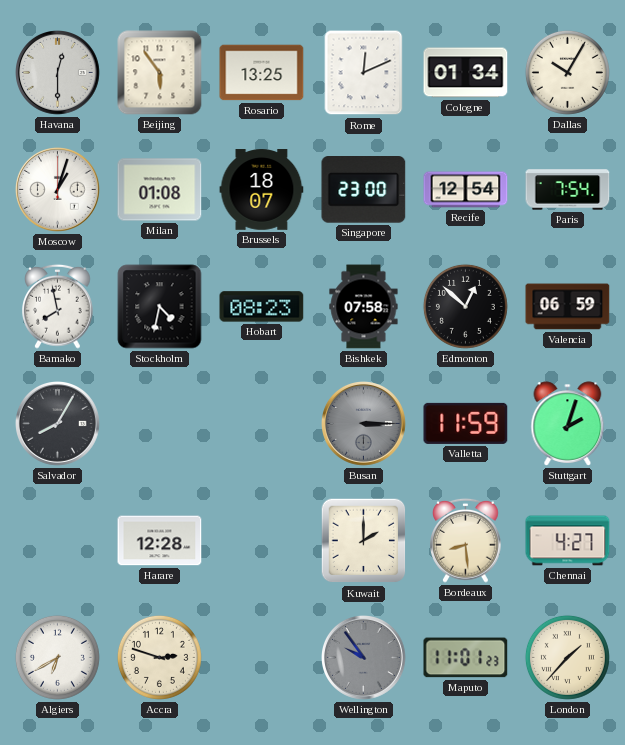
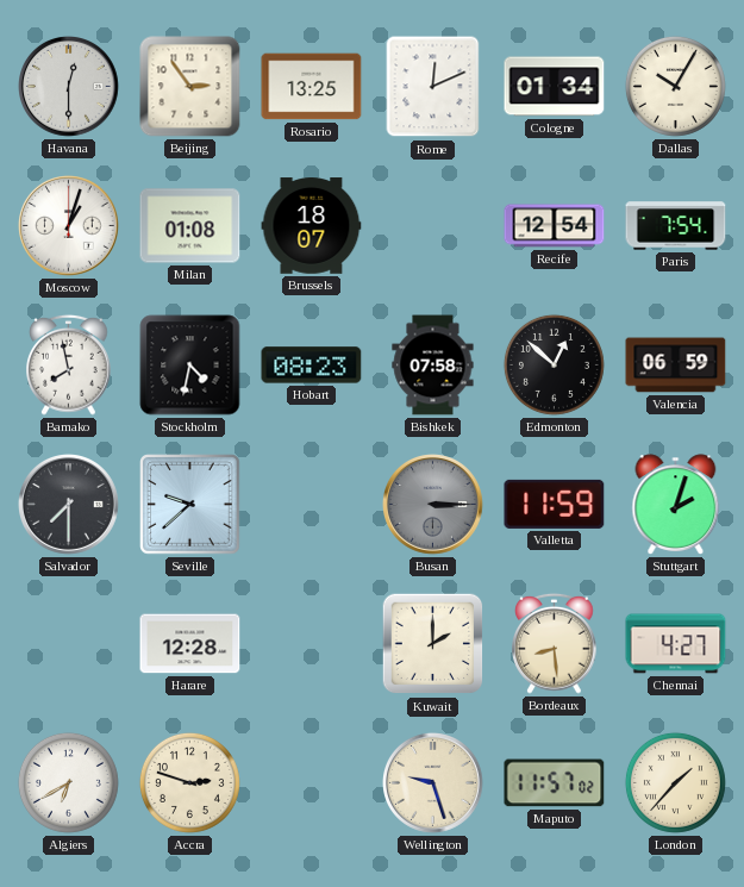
Beijing: 5:54 -> 2:54 (190, 87)
Singapore: 23:00 -> none (364, 190)
Salvador: 8:05 -> 7:30 (69, 505)
Seville: none -> 9:38 (190, 505)
Wellington: 9:54 -> 9:27 (433, 783)
Wellington dial: grey -> cream (433, 783)
Maputo: 11:01 -> 11:57 (555, 783)
